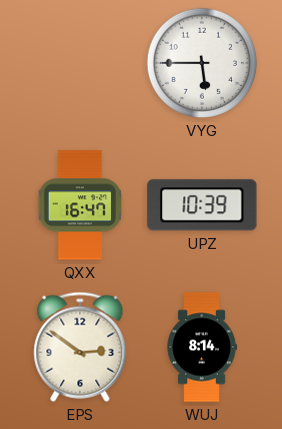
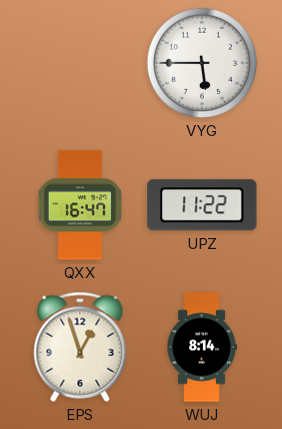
UPZ: 10:39 -> 11:22 (202, 205)
EPS: 2:51 -> 12:57 (80, 347)
